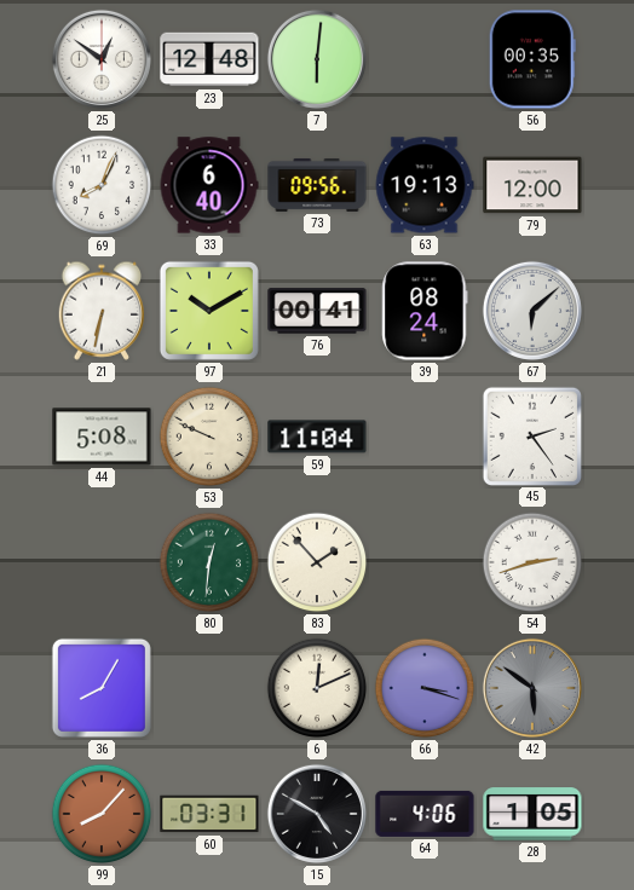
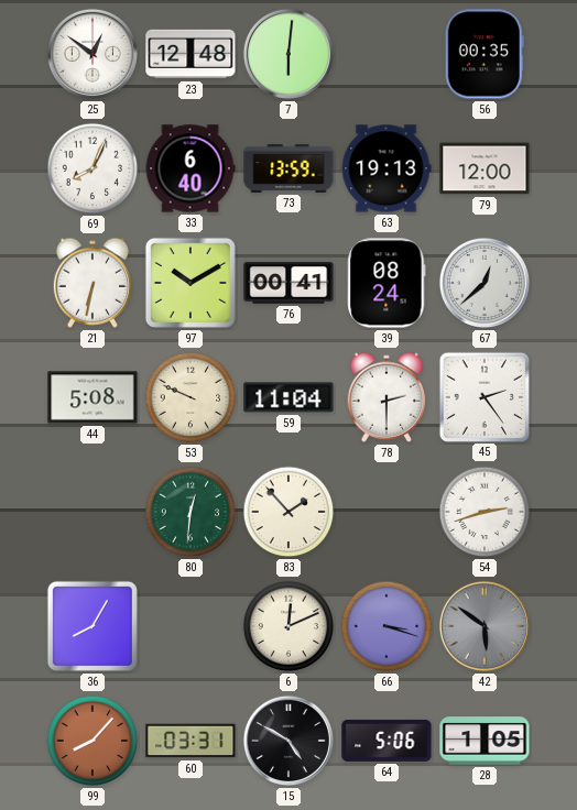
73: 09:56 -> 13:59 (288, 168)
67: 6:08 -> 12:38 (485, 283)
78: none -> 2:30 (387, 397)
64: 4:06 -> 5:06 (387, 741)
